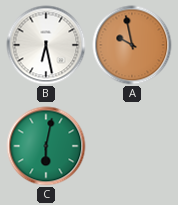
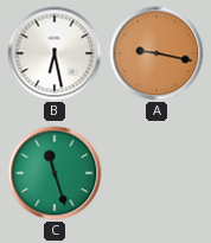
A: 9:58 -> 9:17 (156, 53)
C: 6:02 -> 11:27 (55, 173)
